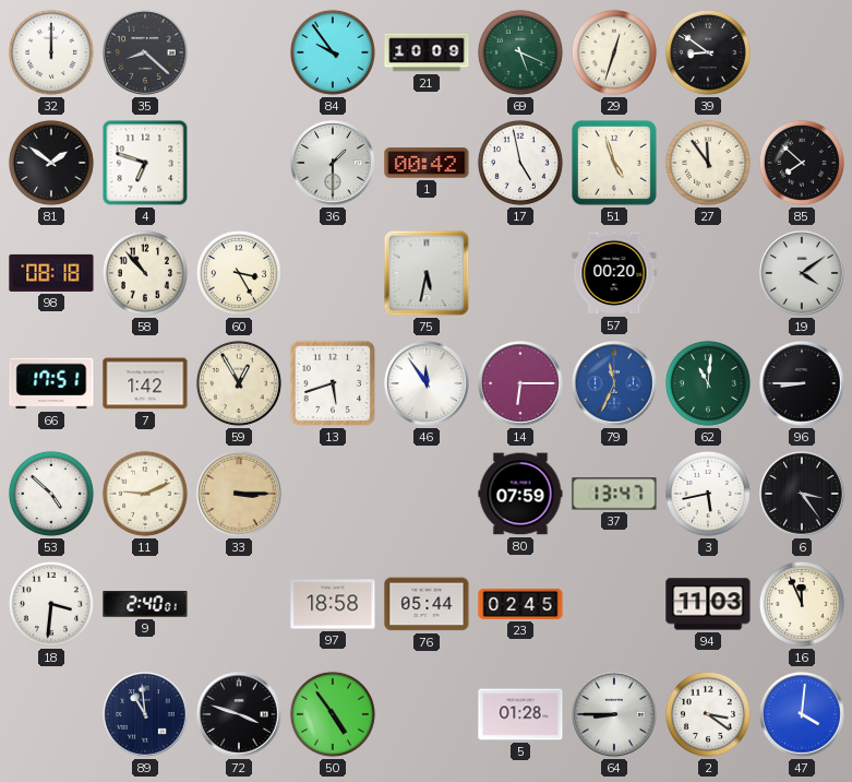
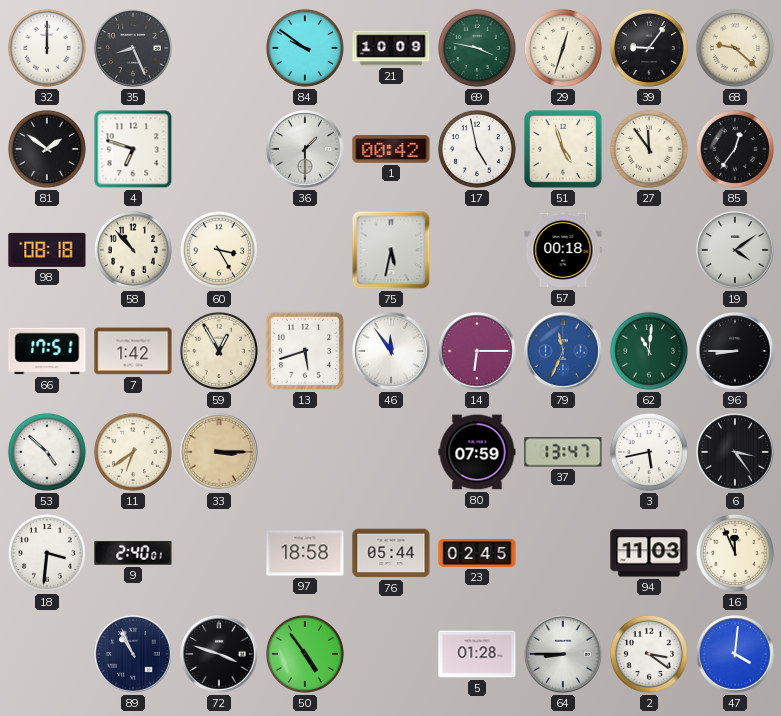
35: 8:22 -> 8:26 (133, 48)
84: 9:54 -> 9:51 (305, 48)
69: 5:19 -> 3:47 (477, 48)
39: 8:51 -> 9:06 (649, 48)
68: none -> 9:22 (735, 48)
85: 7:52 -> 12:36 (735, 149)
57: 00:20 -> 00:18 (563, 250)
11: 9:11 -> 6:39 (133, 452)
89: 10:59 -> 10:56 (133, 654)
